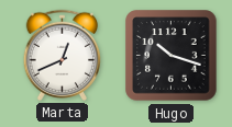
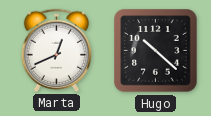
Hugo: 10:18 -> 10:22 (156, 51)
